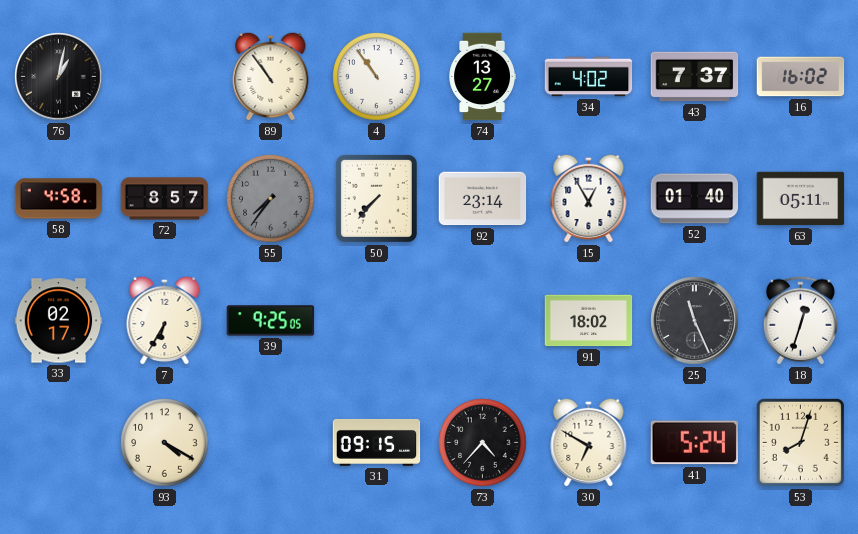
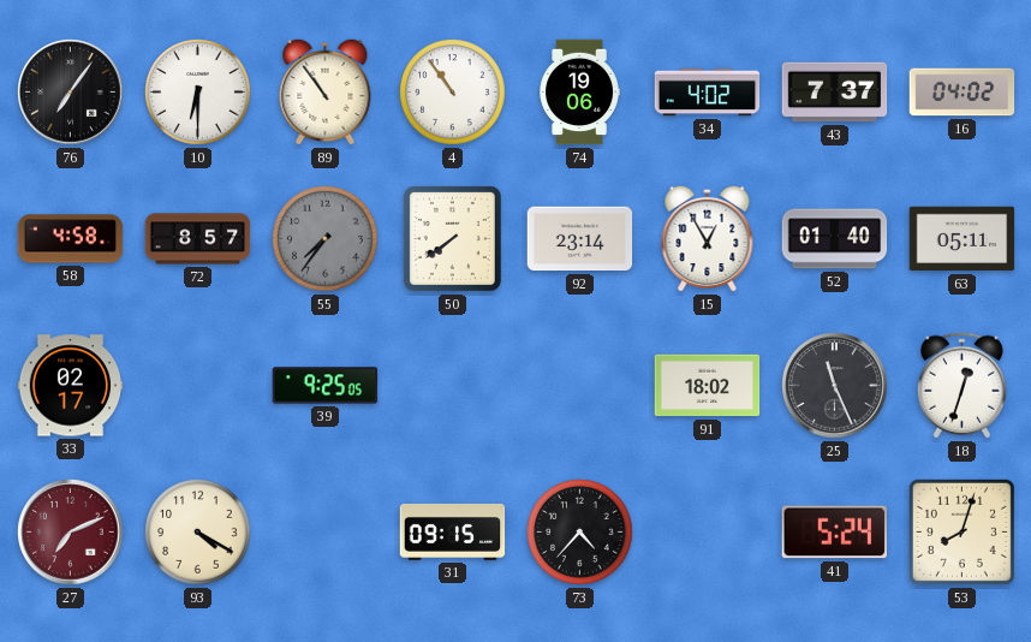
76: 1:02 -> 7:06 (71, 93)
10: none -> 6:30 (198, 93)
74: 13:27 -> 19:06 (579, 93)
16: 16:02 -> 04:02 (963, 93)
50: 7:37 -> 7:39 (452, 238)
7: 6:35 -> none (165, 320)
27: none -> 7:11 (71, 533)
30: 6:50 -> none (589, 442)
